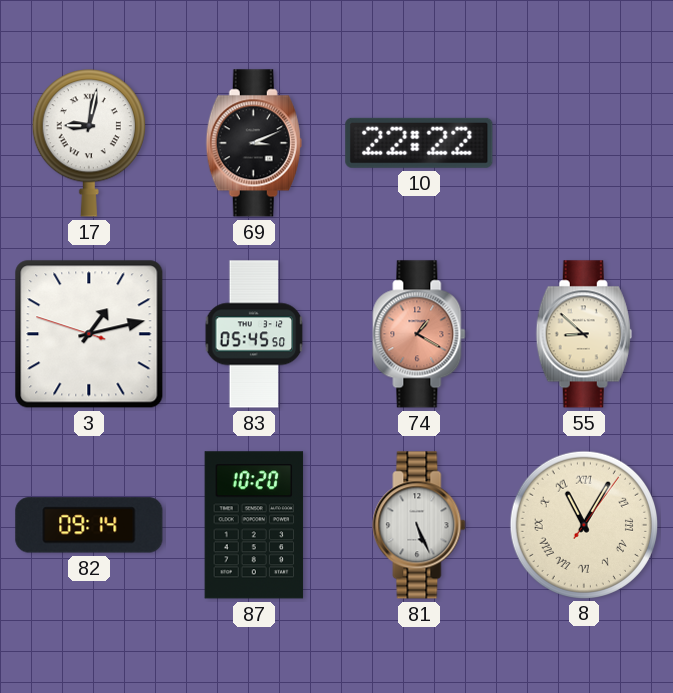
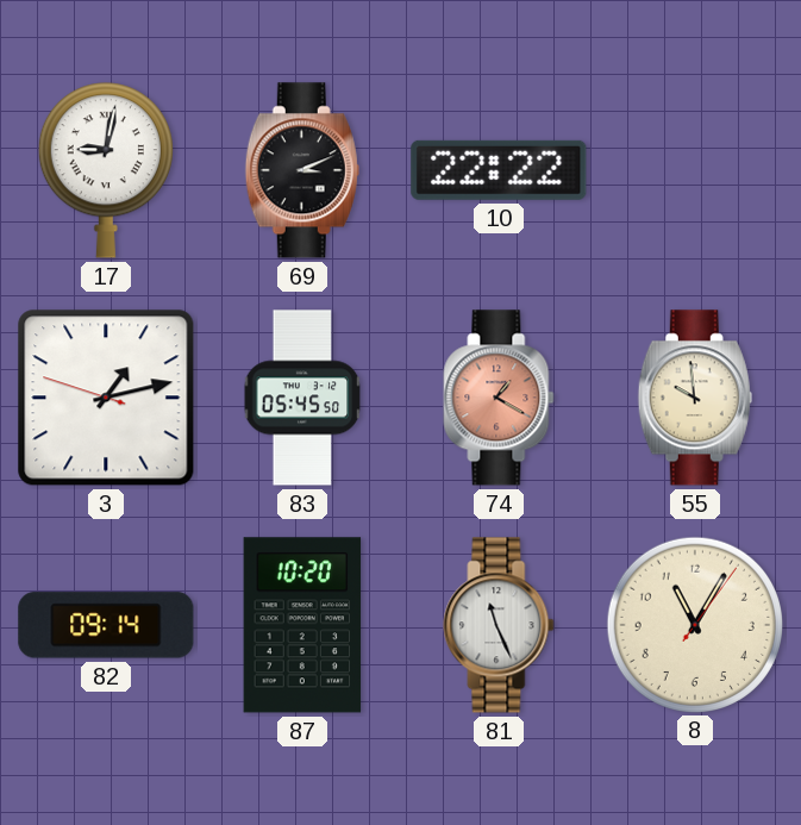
55: 8:52 -> 9:59 (695, 398)
81: 5:26 -> 11:26 (499, 625)
8 numerals: Roman -> Arabic (694, 624)
